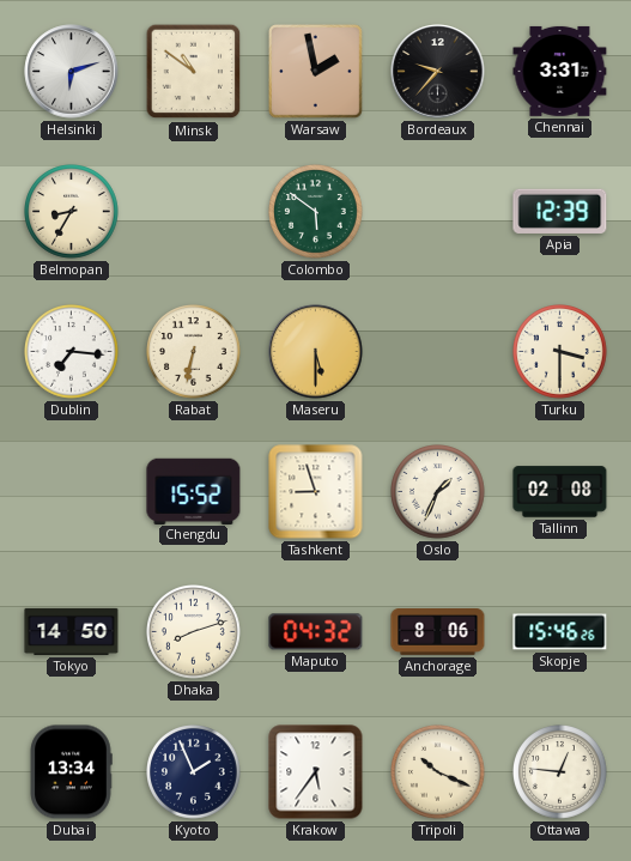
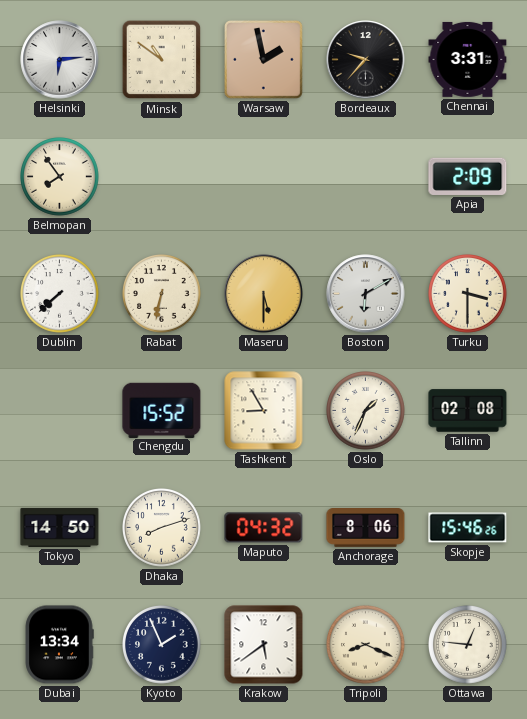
Helsinki: 6:12 -> 6:14 (60, 60)
Belmopan: 8:35 -> 7:54 (60, 177)
Colombo: 5:51 -> none (316, 212)
Apia: 12:39 -> 2:09 (468, 176)
Dublin: 7:16 -> 7:38 (60, 294)
Boston: none -> 6:10 (366, 294)
Tashkent: 8:57 -> 8:55 (264, 411)
Krakow: 5:36 -> 5:39 (264, 645)
Tripoli: 10:19 -> 8:19 (366, 645)
